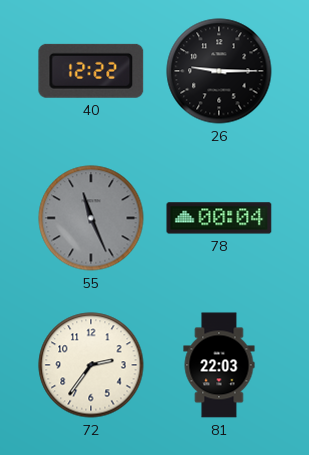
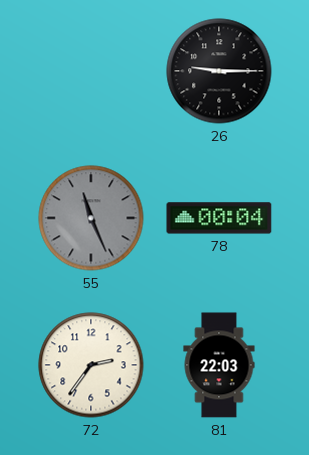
40: 12:22 -> none (91, 71)
